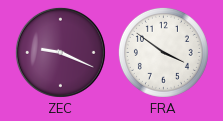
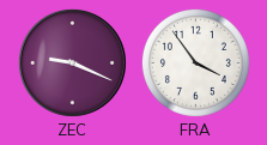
FRA: 3:51 -> 3:54 (195, 62)
